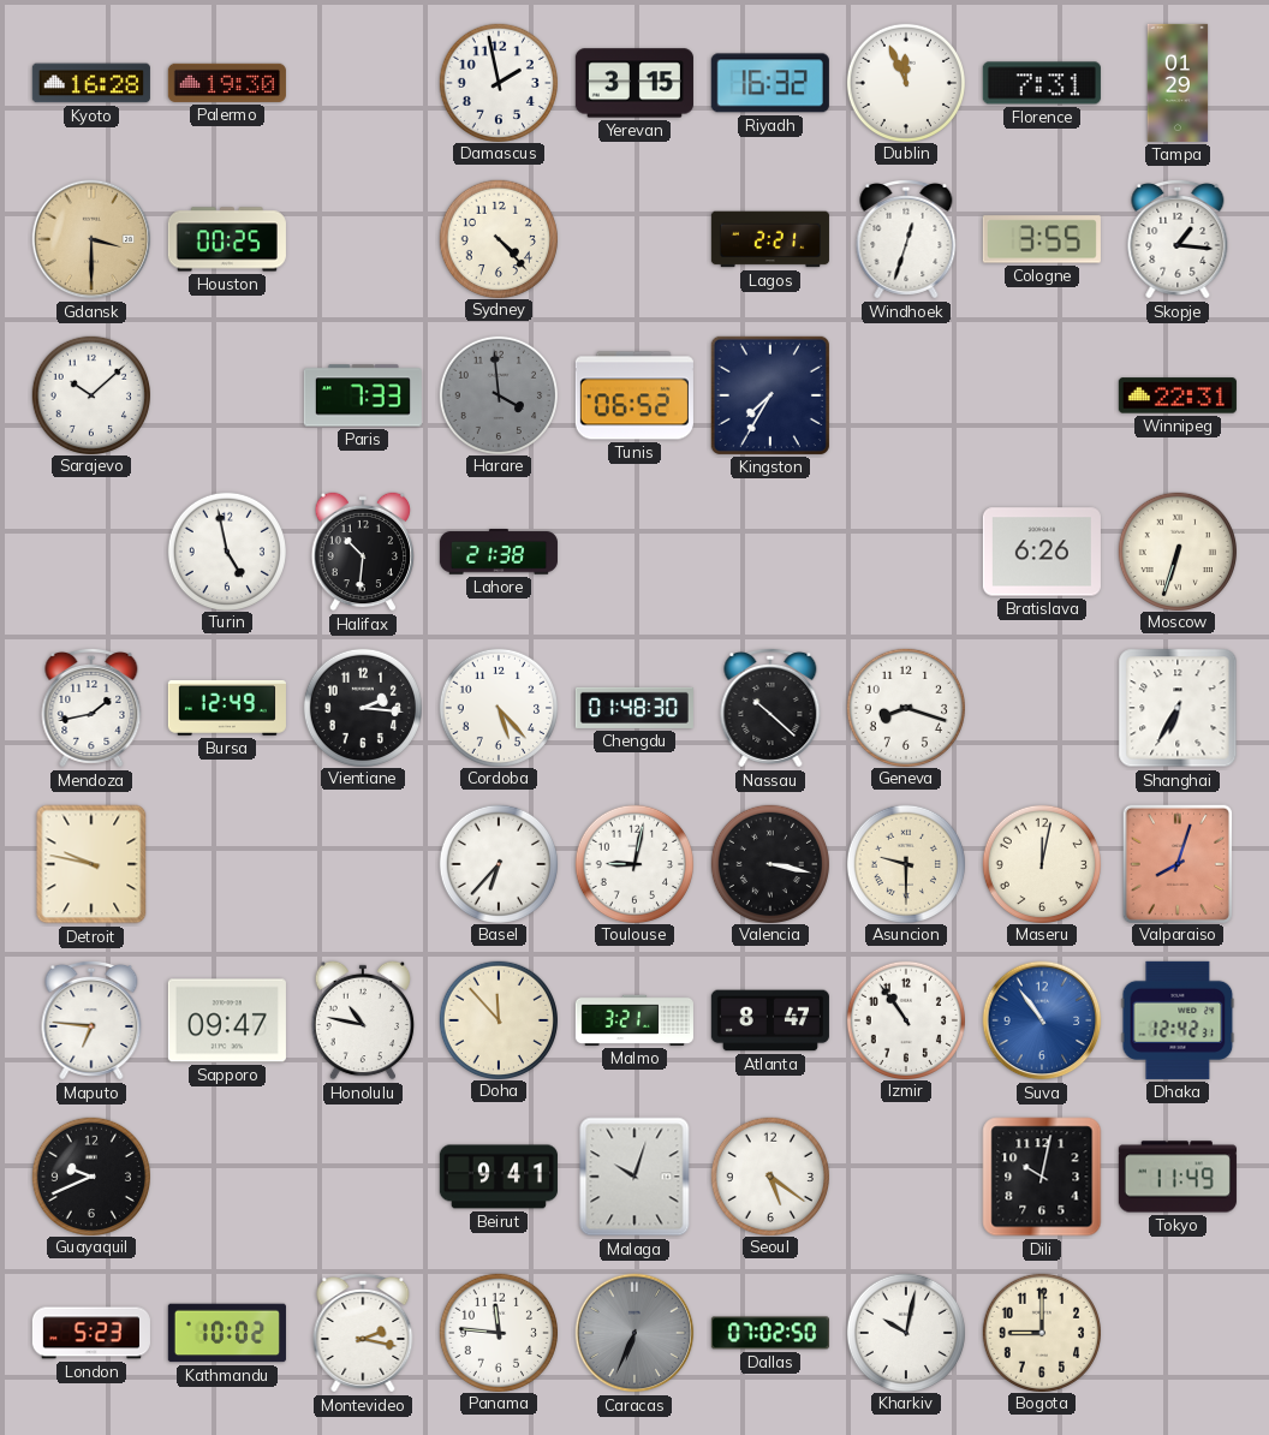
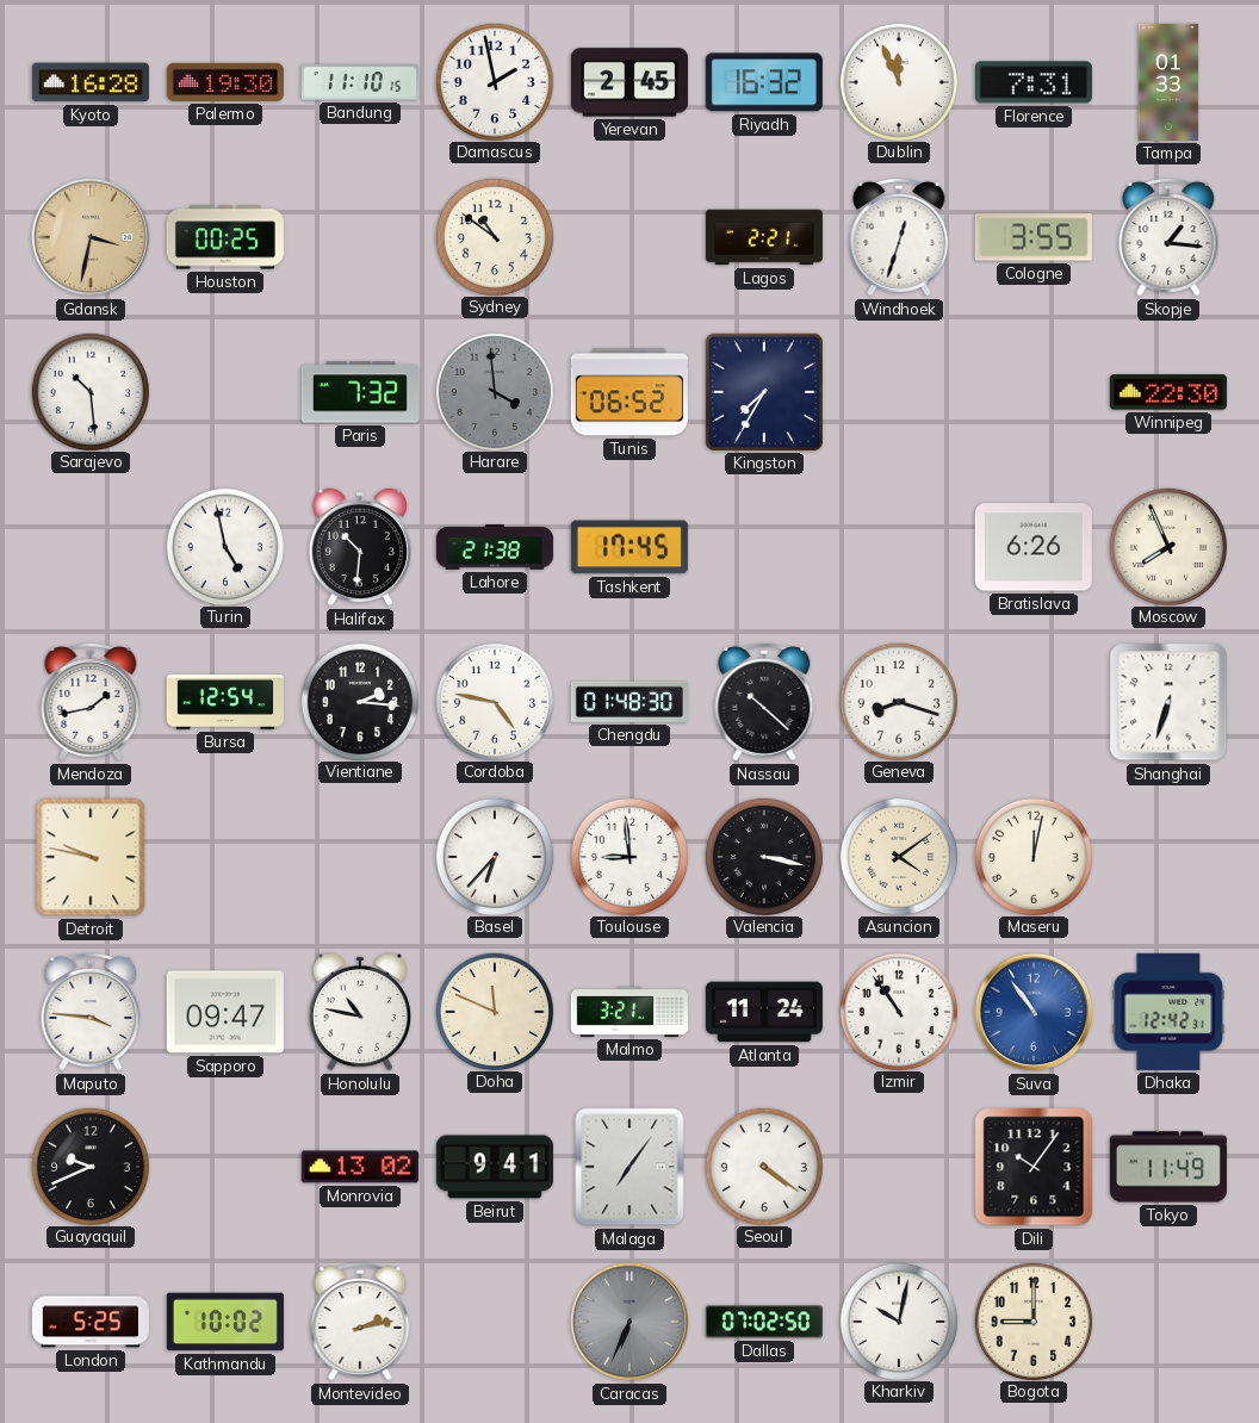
Bandung: none -> 11:10 (360, 82)
Yerevan: 3:15 -> 2:45 (629, 82)
Tampa: 01:29 -> 01:33 (1168, 82)
Gdansk: 3:30 -> 3:32 (91, 237)
Sydney: 4:23 -> 10:51 (494, 236)
Sarajevo: 10:08 -> 10:29 (89, 391)
Paris: 7:33 -> 7:32 (360, 392)
Winnipeg: 22:31 -> 22:30 (1168, 392)
Tashkent: none -> 17:45 (629, 547)
Moscow: 6:33 -> 7:56 (1167, 546)
Bursa: 12:49 -> 12:54 (225, 702)
Cordoba: 5:23 -> 4:47 (494, 701)
Shanghai: 6:35 -> 6:33 (1168, 702)
Toulouse: 9:02 -> 8:59 (628, 856)
Asuncion: 9:30 -> 4:09 (898, 856)
Valparaiso: 8:03 -> none (1176, 863)
Maputo: 6:46 -> 3:46 (91, 1012)
Doha: 11:53 -> 11:49 (494, 1011)
Atlanta: 8:47 -> 11:24 (764, 1012)
Monrovia: none -> 13:02 (360, 1167)
Malaga: 10:03 -> 7:06 (629, 1167)
Seoul: 5:21 -> 4:21 (763, 1166)
Dili: 10:02 -> 10:06 (1034, 1167)
London: 5:23 -> 5:25 (91, 1322)
Montevideo: 2:17 -> 2:13 (360, 1322)
Panama: 11:46 -> none (498, 1332)
